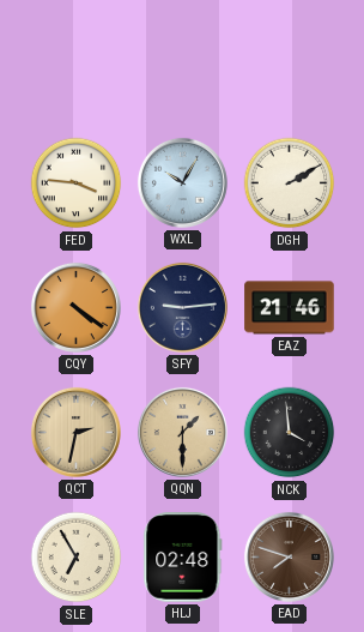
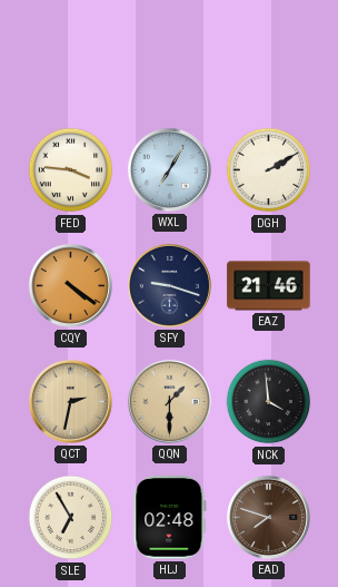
WXL: 10:05 -> 7:05 (169, 169)
SFY: 9:14 -> 9:18 (169, 285)
